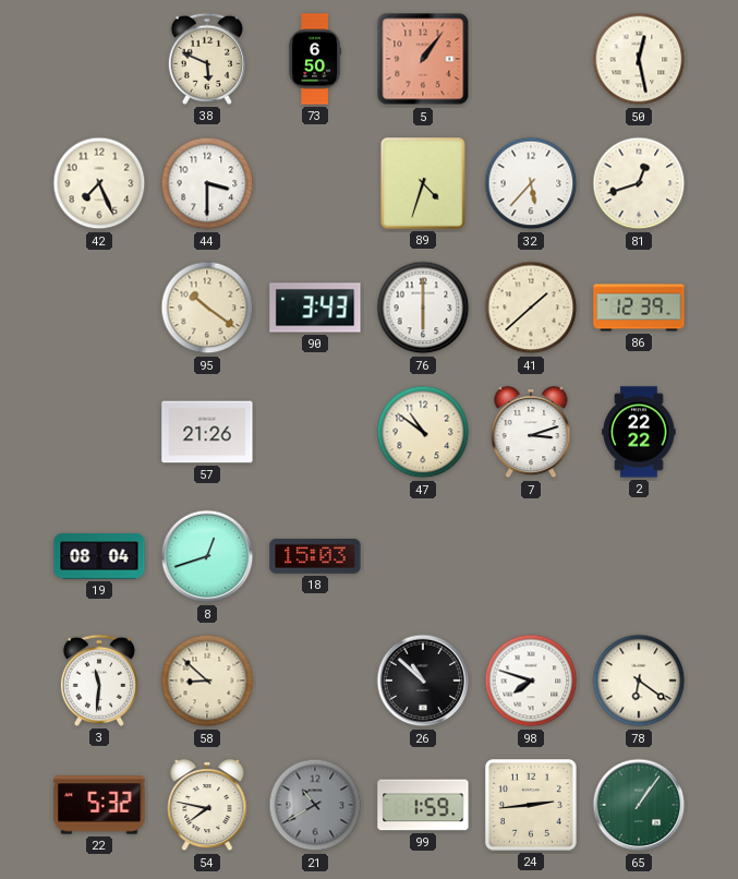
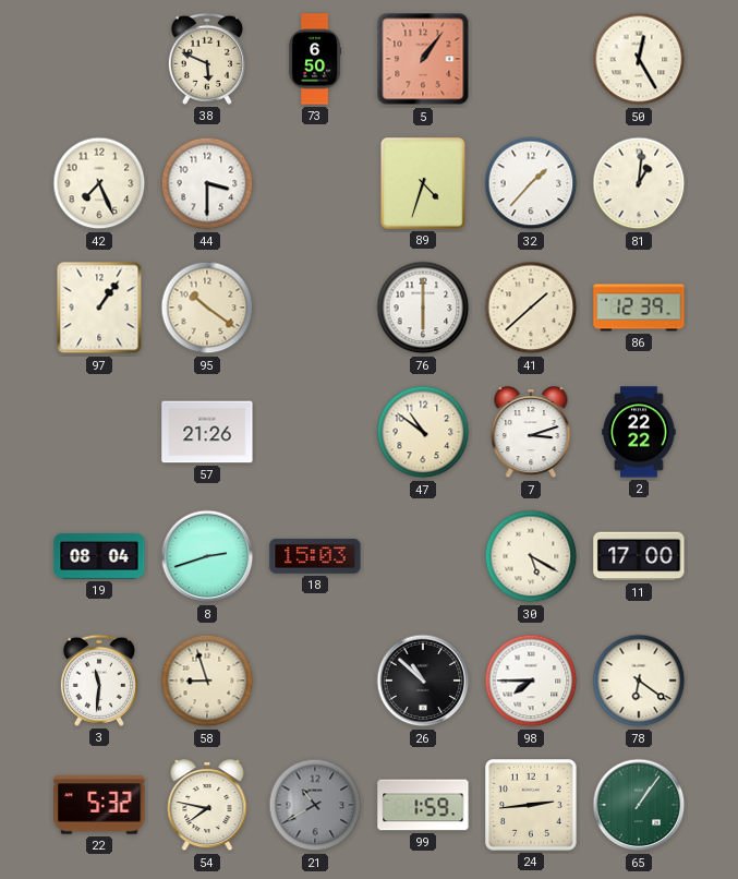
50: 12:28 -> 12:25 (639, 59)
32: 5:37 -> 1:37 (531, 183)
81: 12:42 -> 1:01 (639, 183)
97: none -> 1:06 (99, 308)
90: 3:43 -> none (315, 308)
8: 12:42 -> 2:42 (207, 556)
30: none -> 5:20 (531, 556)
11: none -> 17:00 (639, 556)
58: 8:52 -> 8:57 (207, 681)
98: 7:48 -> 7:45 (531, 681)
